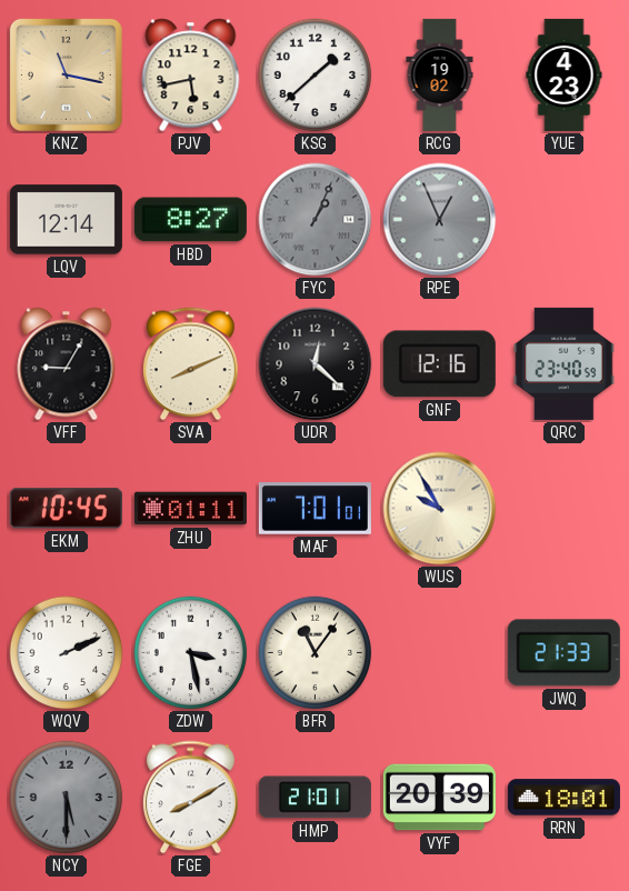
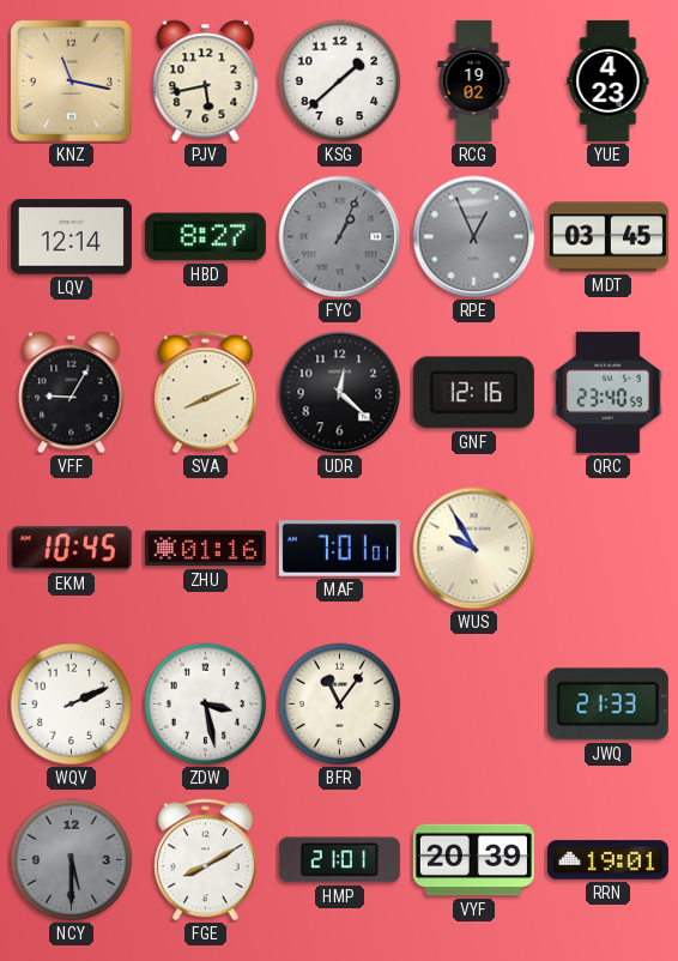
MDT: none -> 03:45 (607, 237)
ZHU: 01:11 -> 01:16 (205, 549)
RRN: 18:01 -> 19:01 (607, 860)
